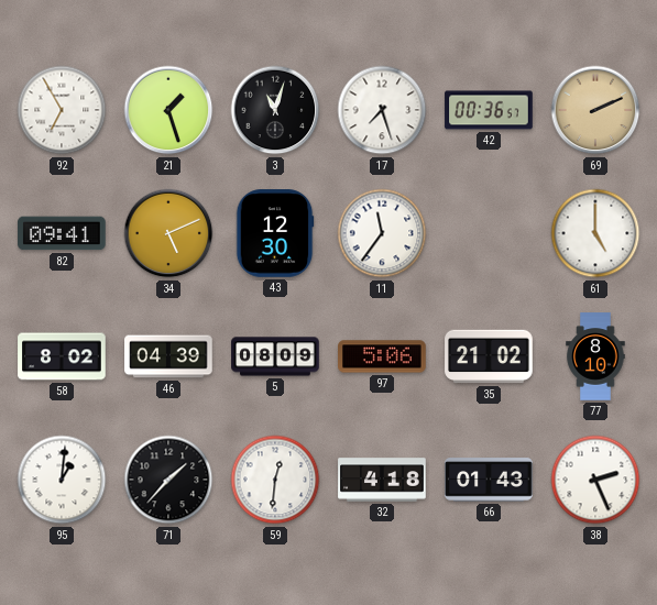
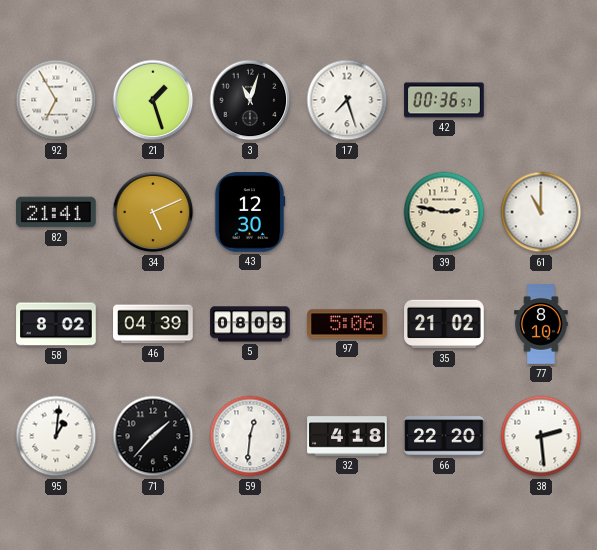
69: 2:11 -> none (595, 110)
82: 09:41 -> 21:41 (56, 212)
11: 11:36 -> none (382, 233)
39: none -> 2:47 (444, 212)
61: 5:00 -> 11:00 (541, 212)
66: 01:43 -> 22:20 (444, 436)
38: 2:26 -> 2:29 (541, 436)
